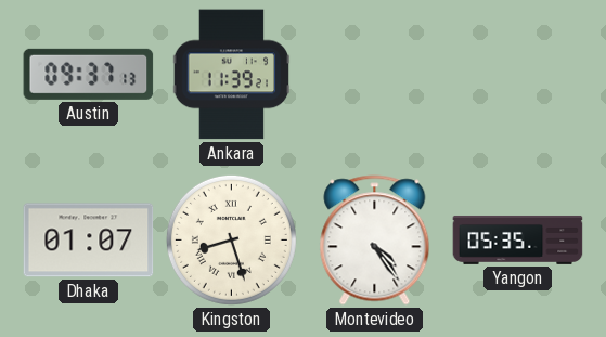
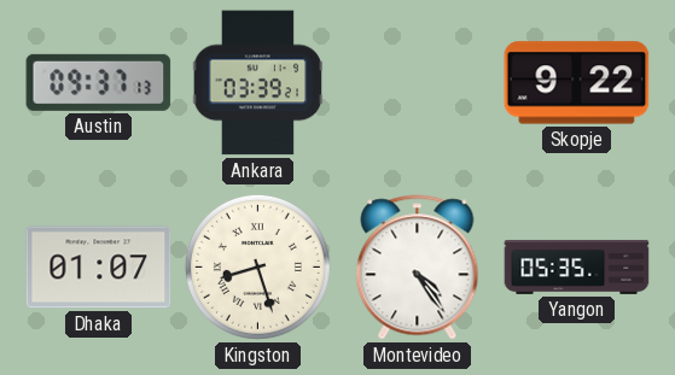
Ankara: 11:39 -> 03:39 (258, 83)
Skopje: none -> 9:22 (577, 83)
